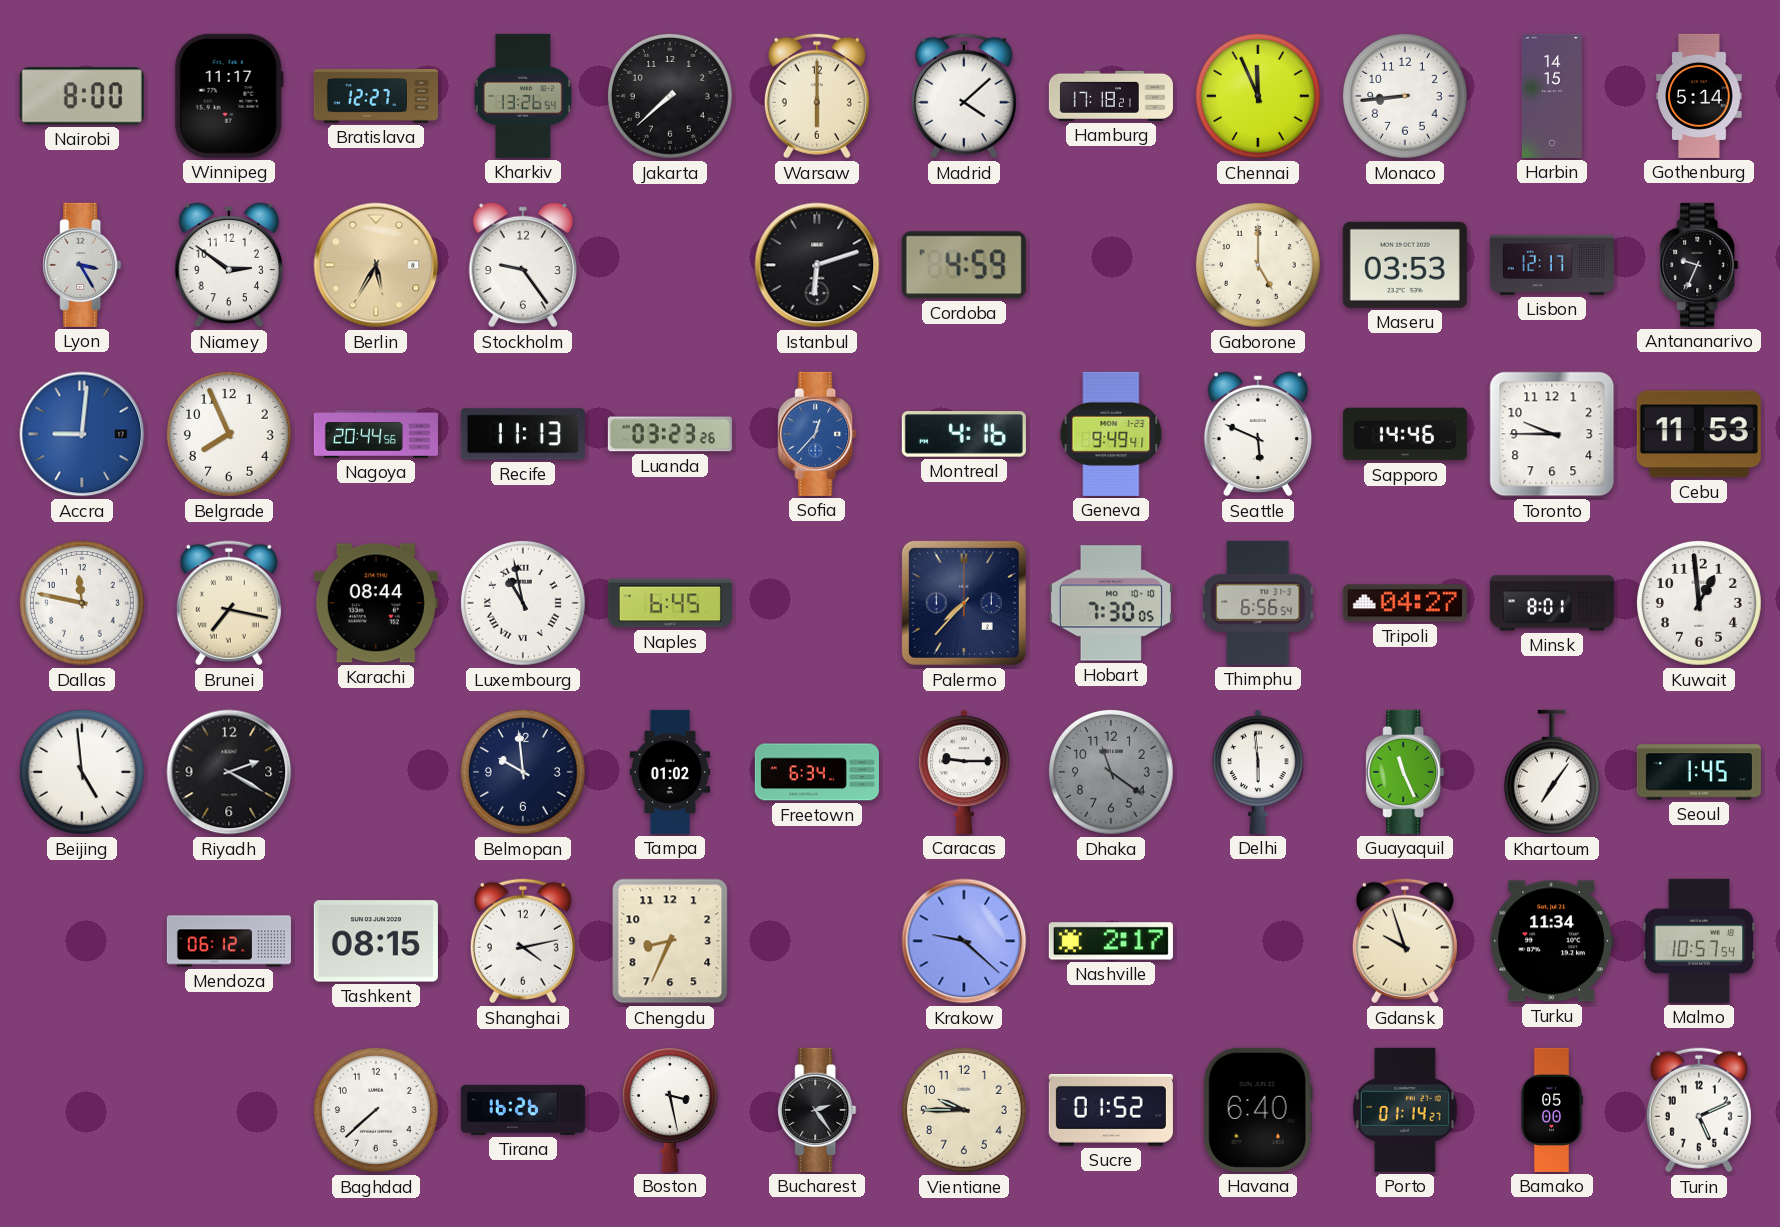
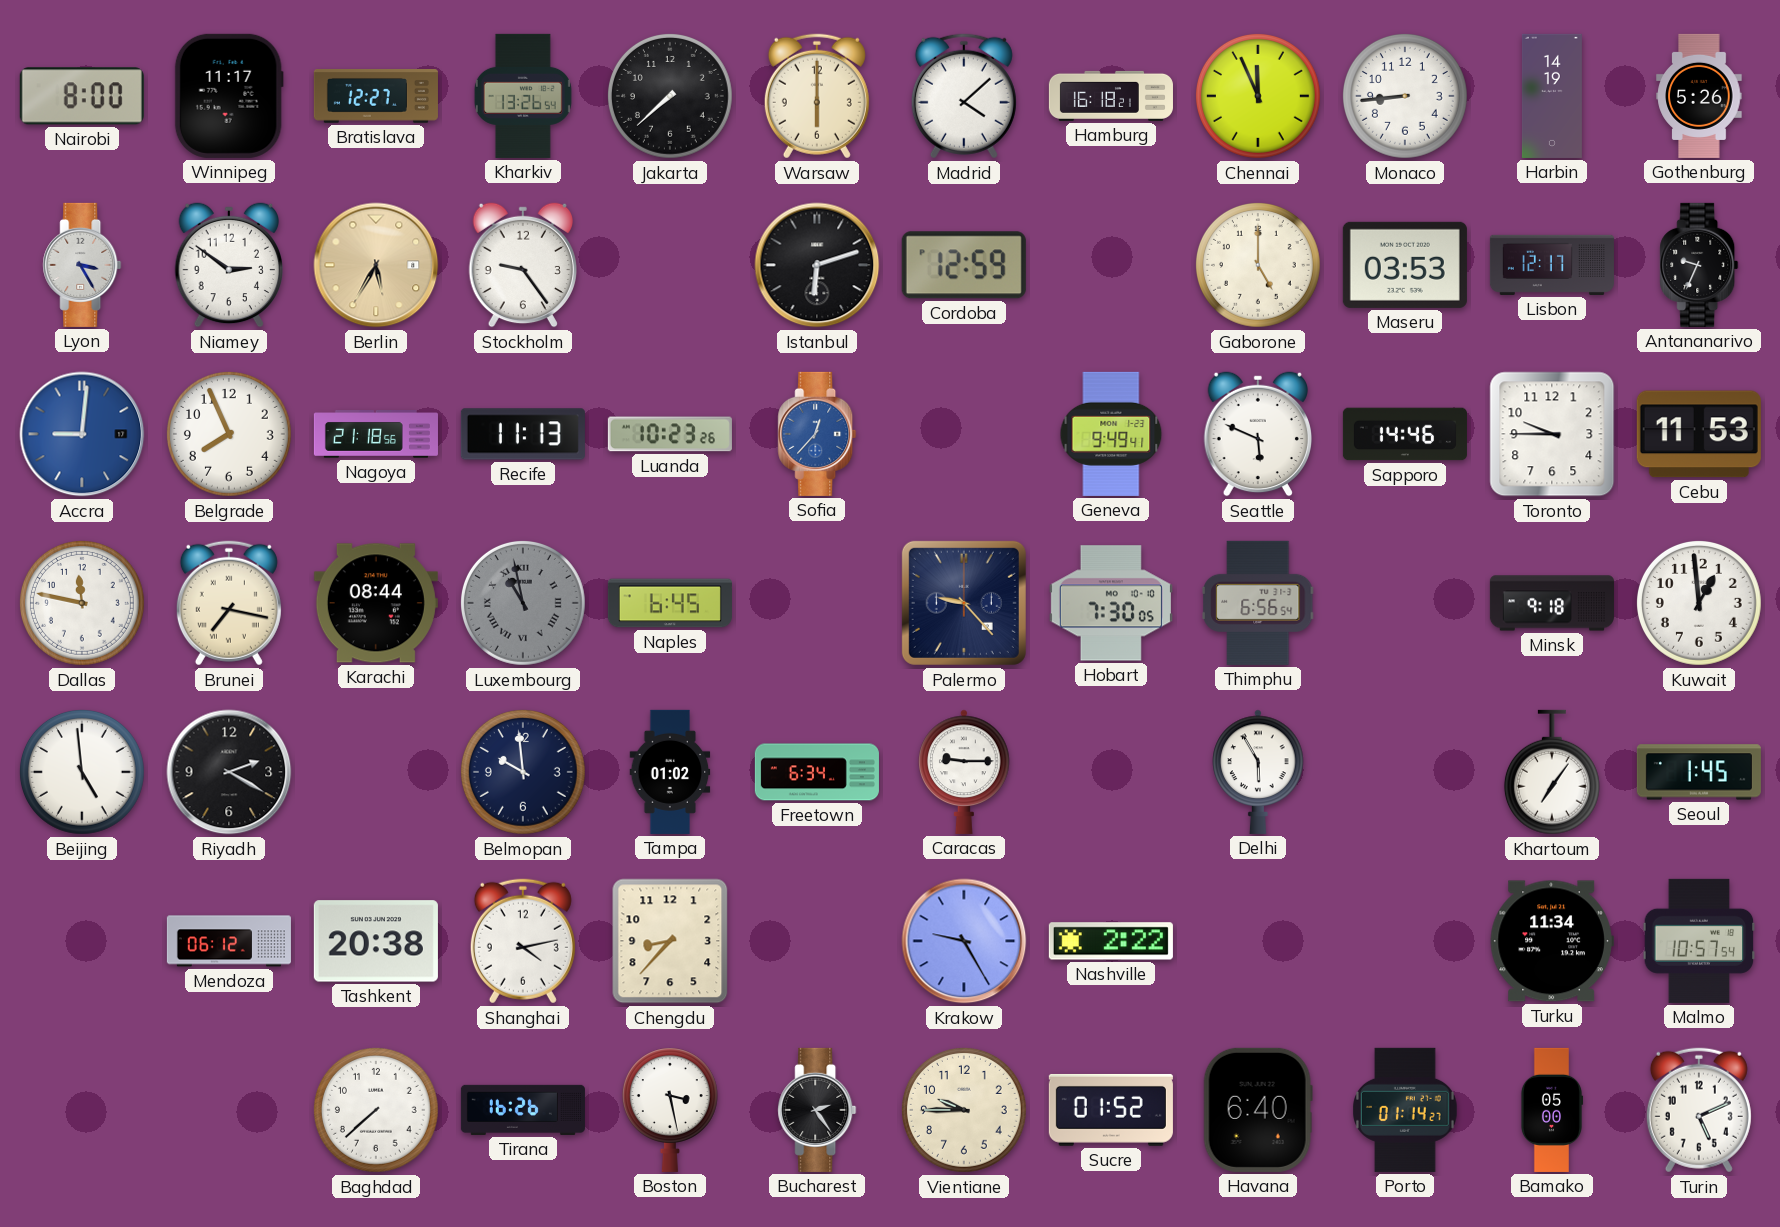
Hamburg: 17:18 -> 16:18 (1111, 96)
Harbin: 14:15 -> 14:19 (1552, 96)
Gothenburg: 5:14 -> 5:26 (1699, 96)
Cordoba: 4:59 -> 12:59 (964, 265)
Nagoya: 20:44 -> 21:18 (376, 435)
Luanda: 03:23 -> 10:23 (670, 434)
Montreal: 4:16 -> none (964, 434)
Luxembourg dial: white -> grey (523, 603)
Palermo: 7:37 -> 9:23 (964, 603)
Tripoli: 04:27 -> none (1405, 603)
Minsk: 8:01 -> 9:18 (1552, 603)
Dhaka: 11:21 -> none (1111, 772)
Delhi: 5:59 -> 5:55 (1258, 772)
Guayaquil: 11:26 -> none (1405, 772)
Tashkent: 08:15 -> 20:38 (376, 941)
Chengdu: 8:34 -> 8:37 (670, 941)
Krakow: 9:22 -> 9:25 (964, 941)
Nashville: 2:17 -> 2:22 (1111, 941)
Gdansk: 9:57 -> none (1405, 941)
